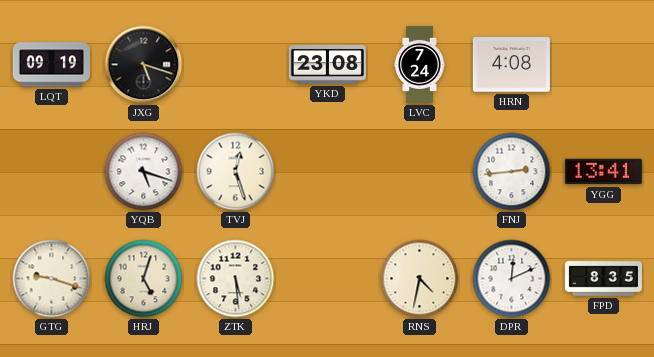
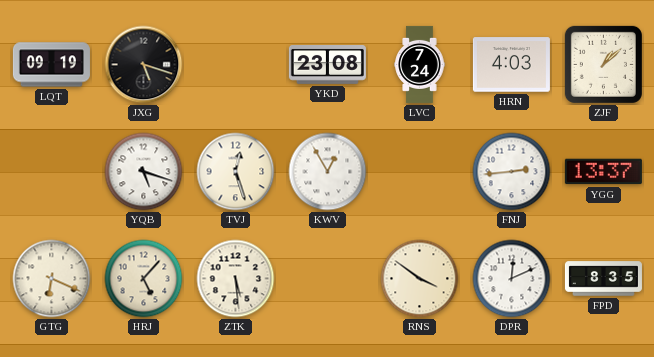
HRN: 4:08 -> 4:03 (511, 65)
ZJF: none -> 1:08 (603, 64)
KWV: none -> 12:55 (328, 172)
YGG: 13:41 -> 13:37 (603, 172)
GTG: 9:18 -> 6:19 (52, 279)
HRJ: 5:03 -> 5:07 (144, 279)
RNS: 4:32 -> 3:51 (420, 279)
